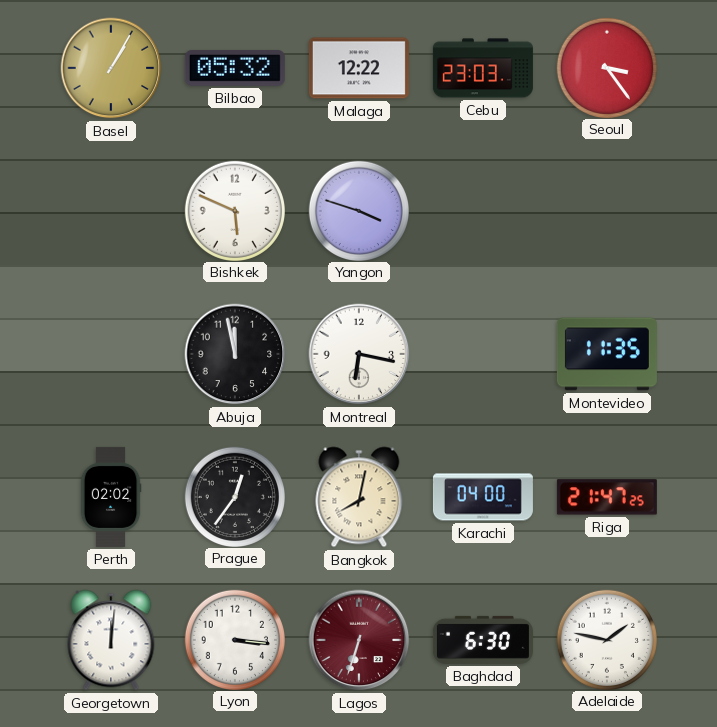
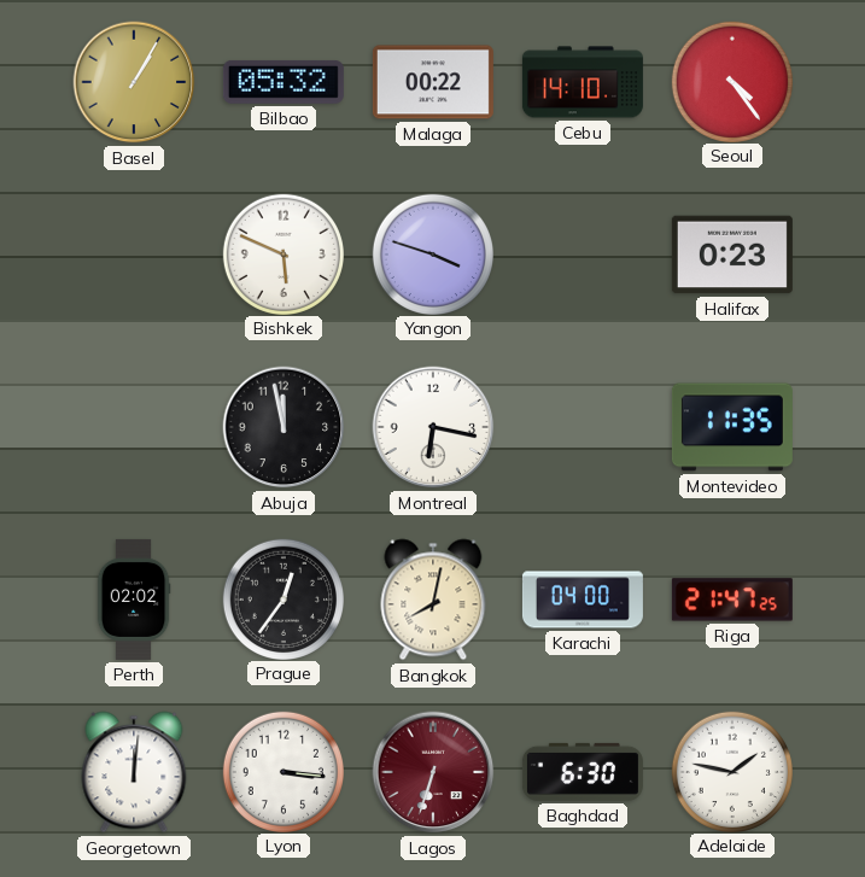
Malaga: 12:22 -> 00:22 (433, 82)
Cebu: 23:03 -> 14:10 (583, 82)
Seoul: 3:24 -> 4:24 (731, 81)
Halifax: none -> 0:23 (732, 255)
